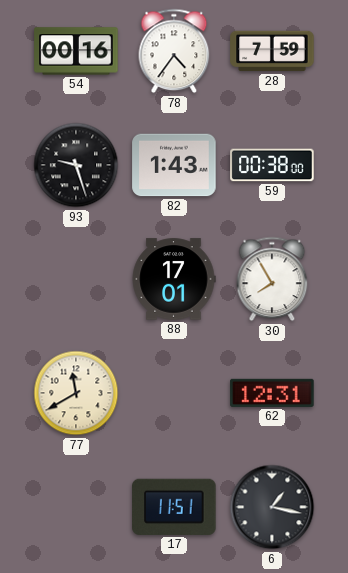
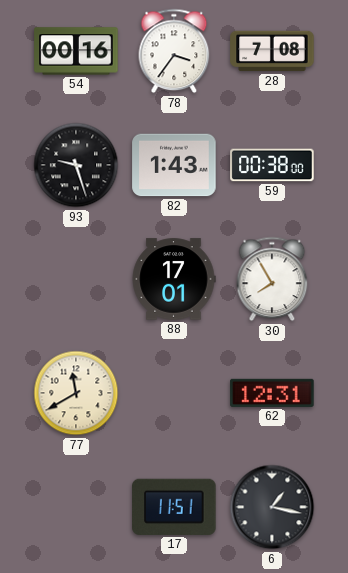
78: 4:36 -> 3:36 (174, 51)
28: 7:59 -> 7:08 (272, 51)
